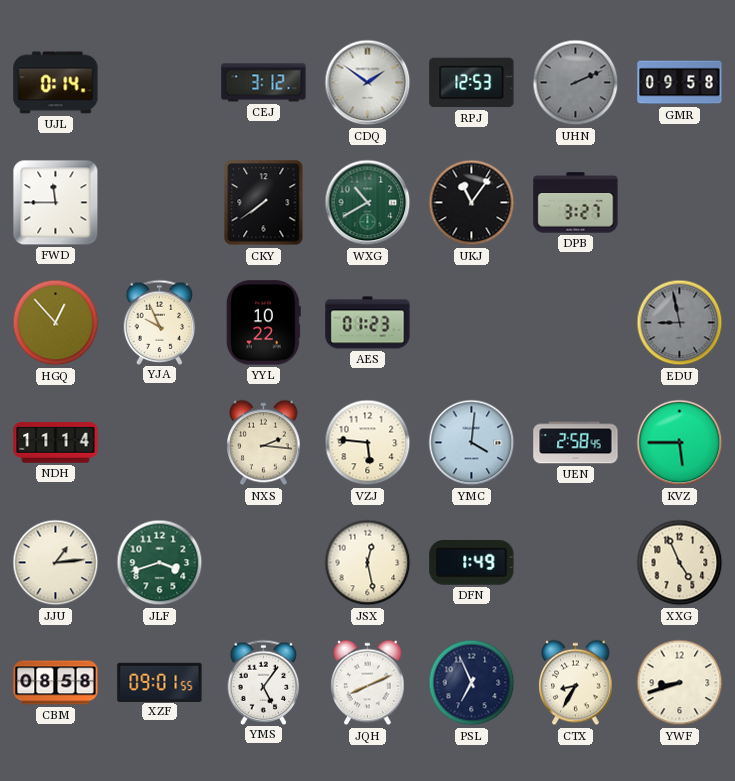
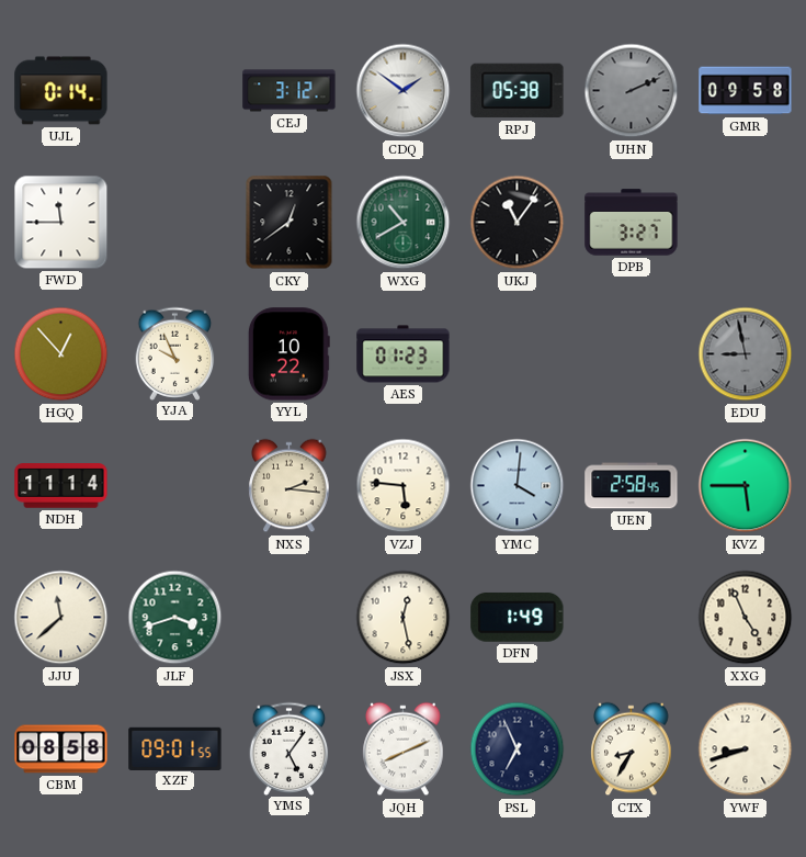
RPJ: 12:53 -> 05:38 (518, 91)
CKY: 7:39 -> 12:39 (290, 223)
JJU: 1:14 -> 11:38 (61, 618)
